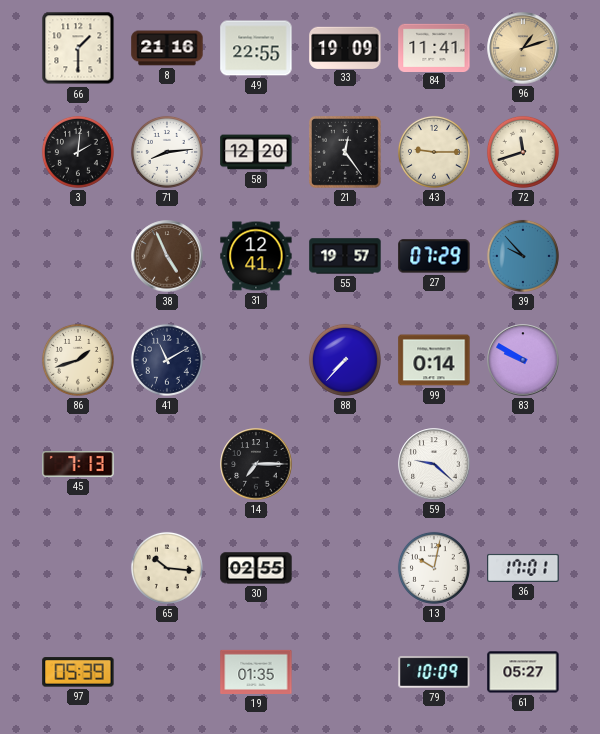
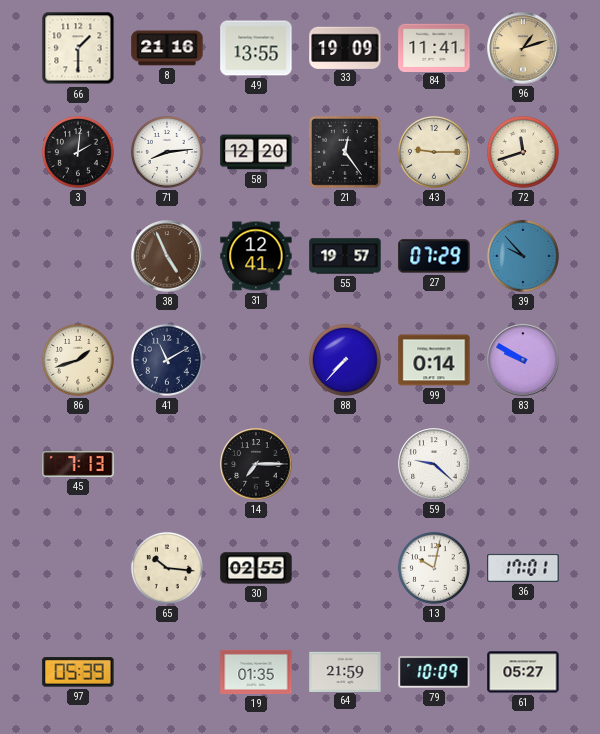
49: 22:55 -> 13:55 (256, 48)
64: none -> 21:59 (345, 671)
